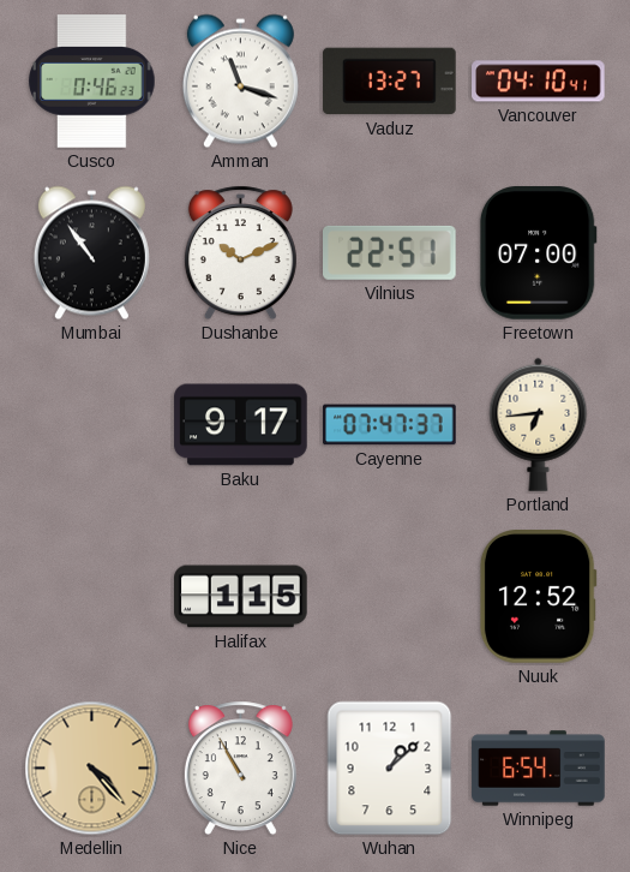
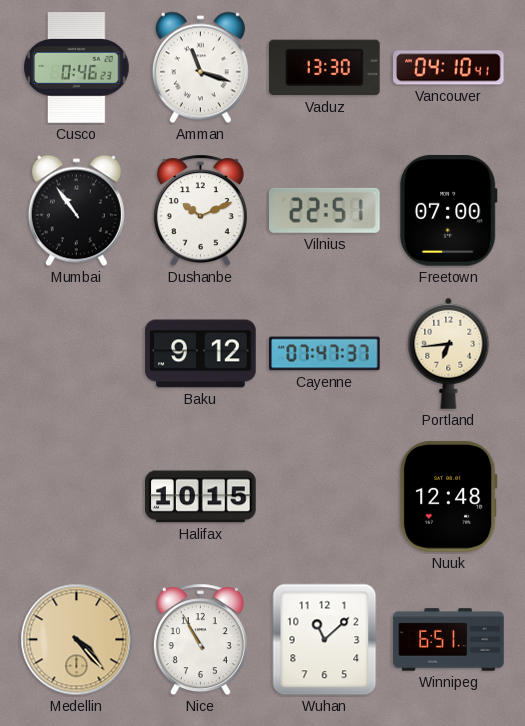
Vaduz: 13:27 -> 13:30 (325, 68)
Baku: 9:17 -> 9:12 (201, 354)
Halifax: 1:15 -> 10:15 (201, 497)
Nuuk: 12:52 -> 12:48 (448, 497)
Wuhan: 1:08 -> 11:08 (325, 640)
Winnipeg: 6:54 -> 6:51 (449, 640)
